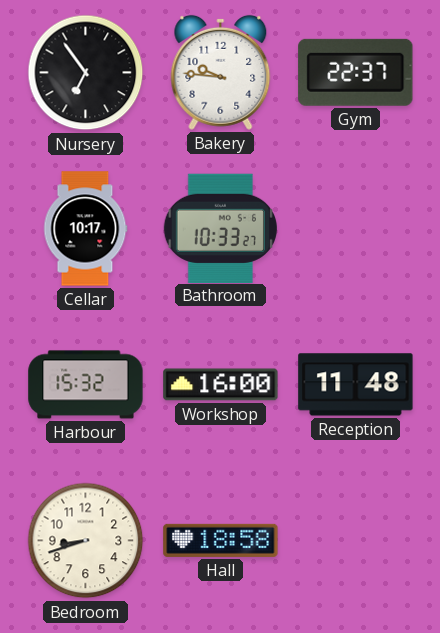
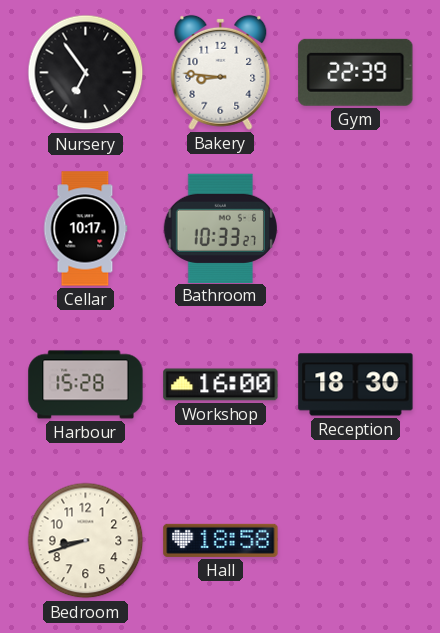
Bakery: 9:46 -> 8:46 (221, 72)
Gym: 22:37 -> 22:39 (356, 72)
Harbour: 15:32 -> 15:28 (86, 385)
Reception: 11:48 -> 18:30 (356, 385)
